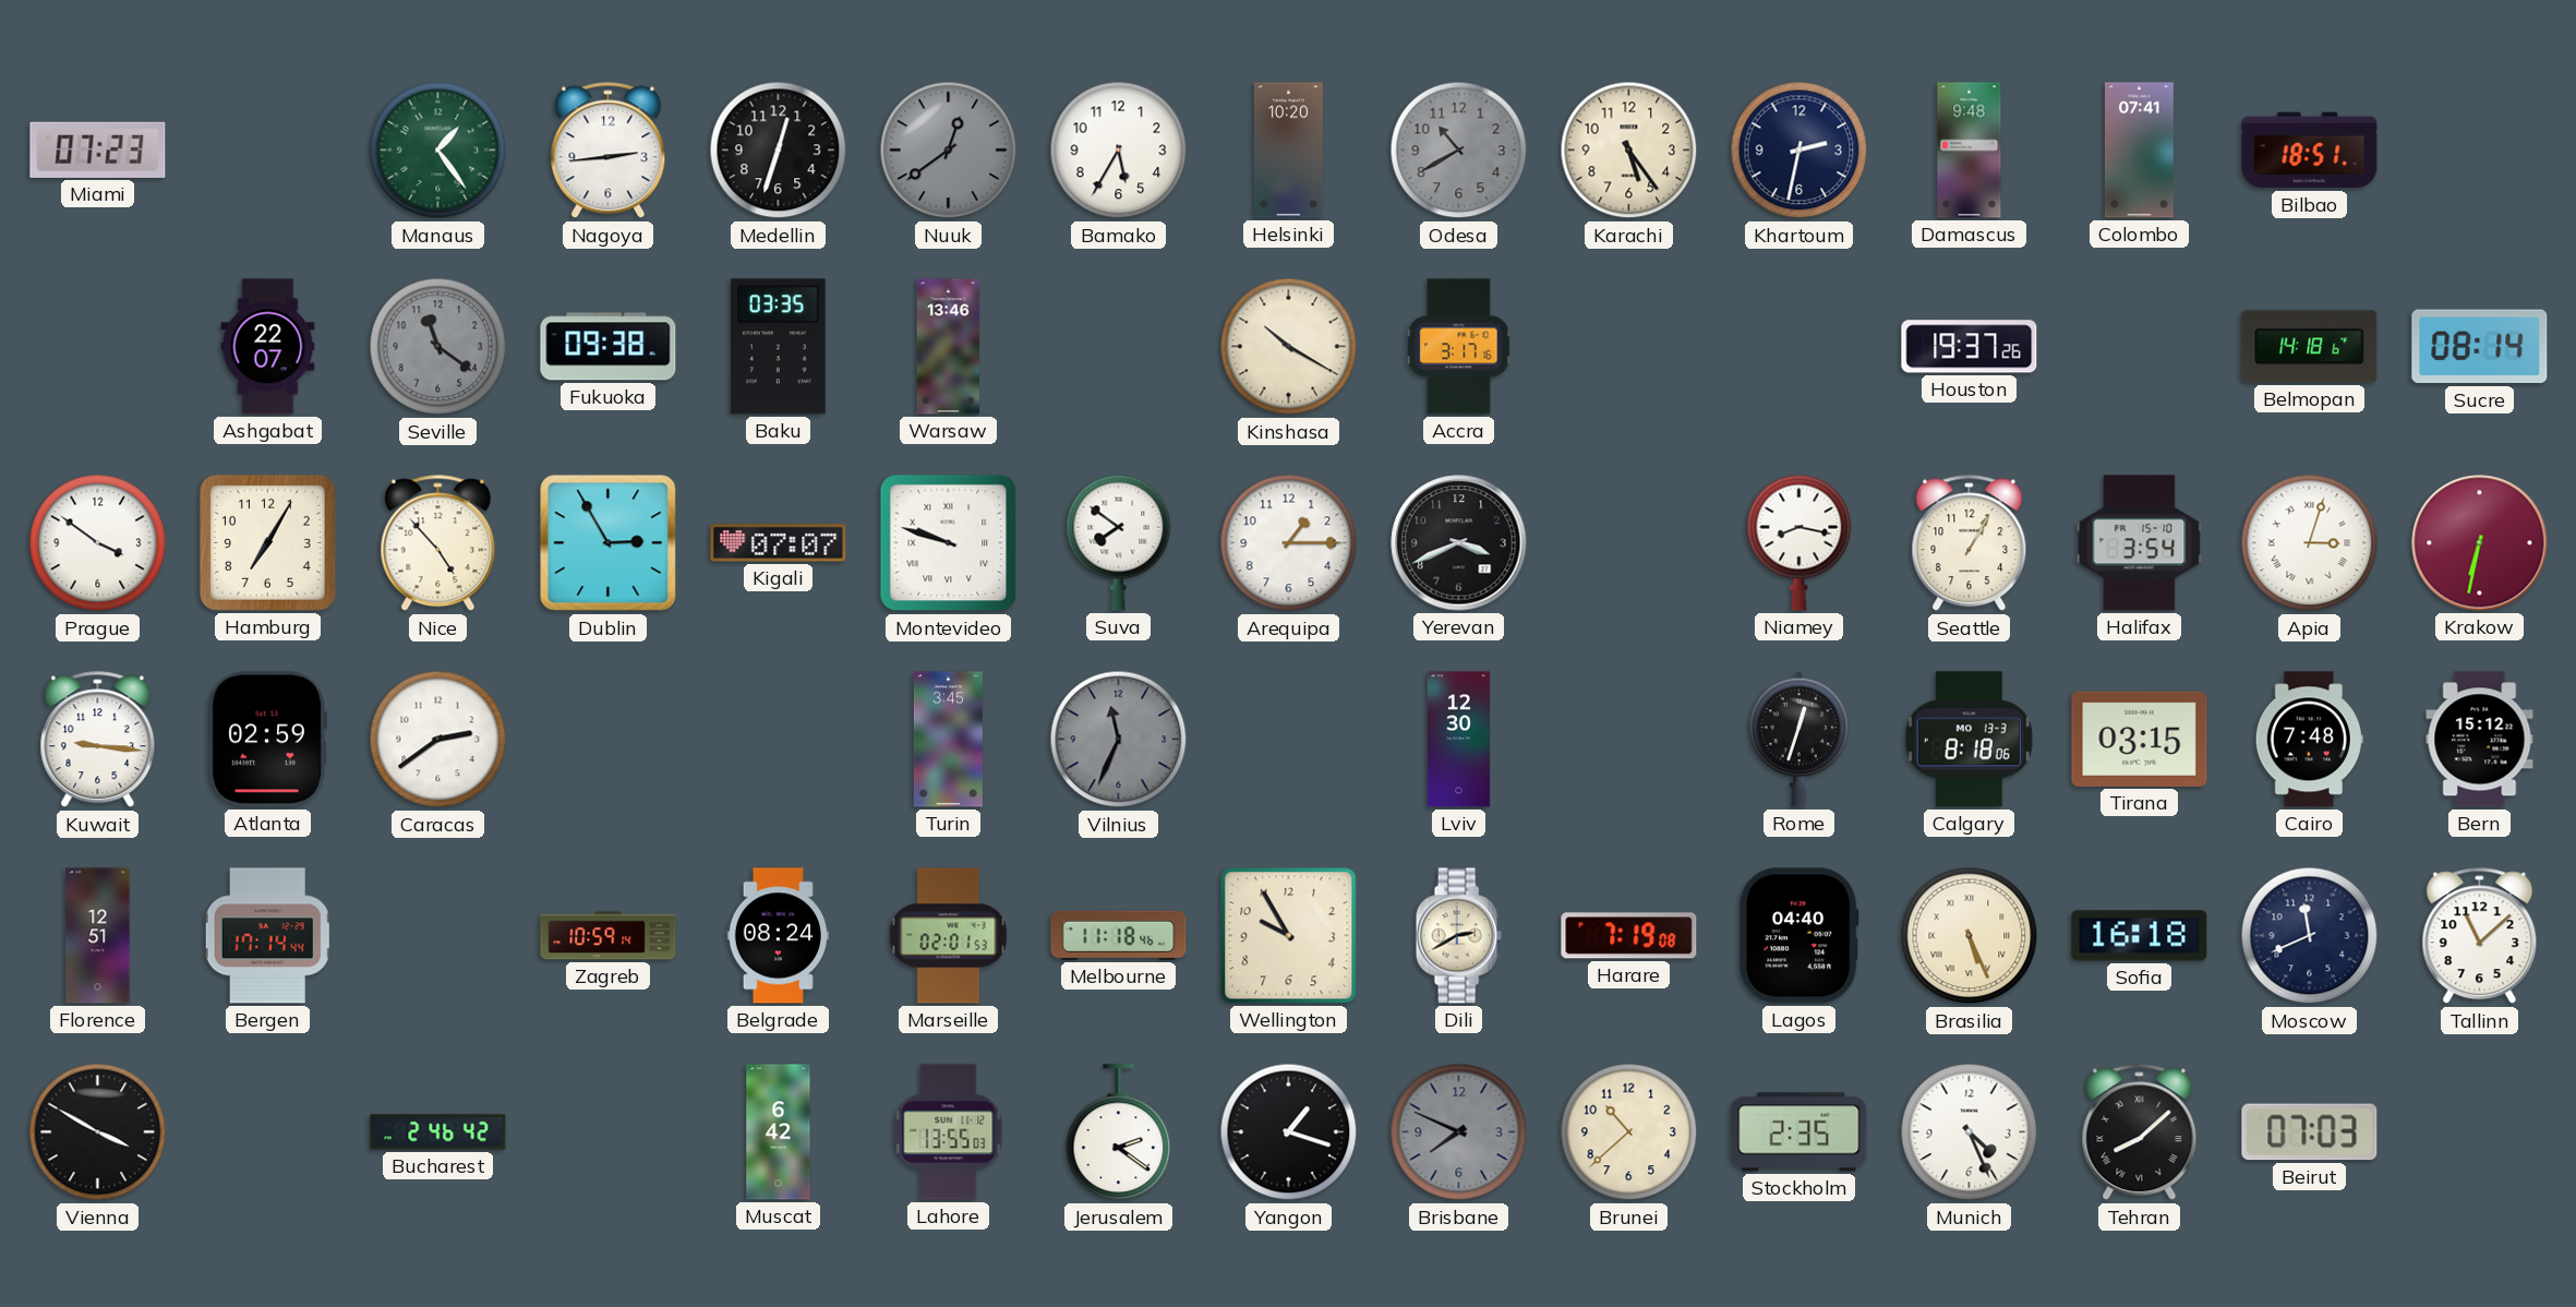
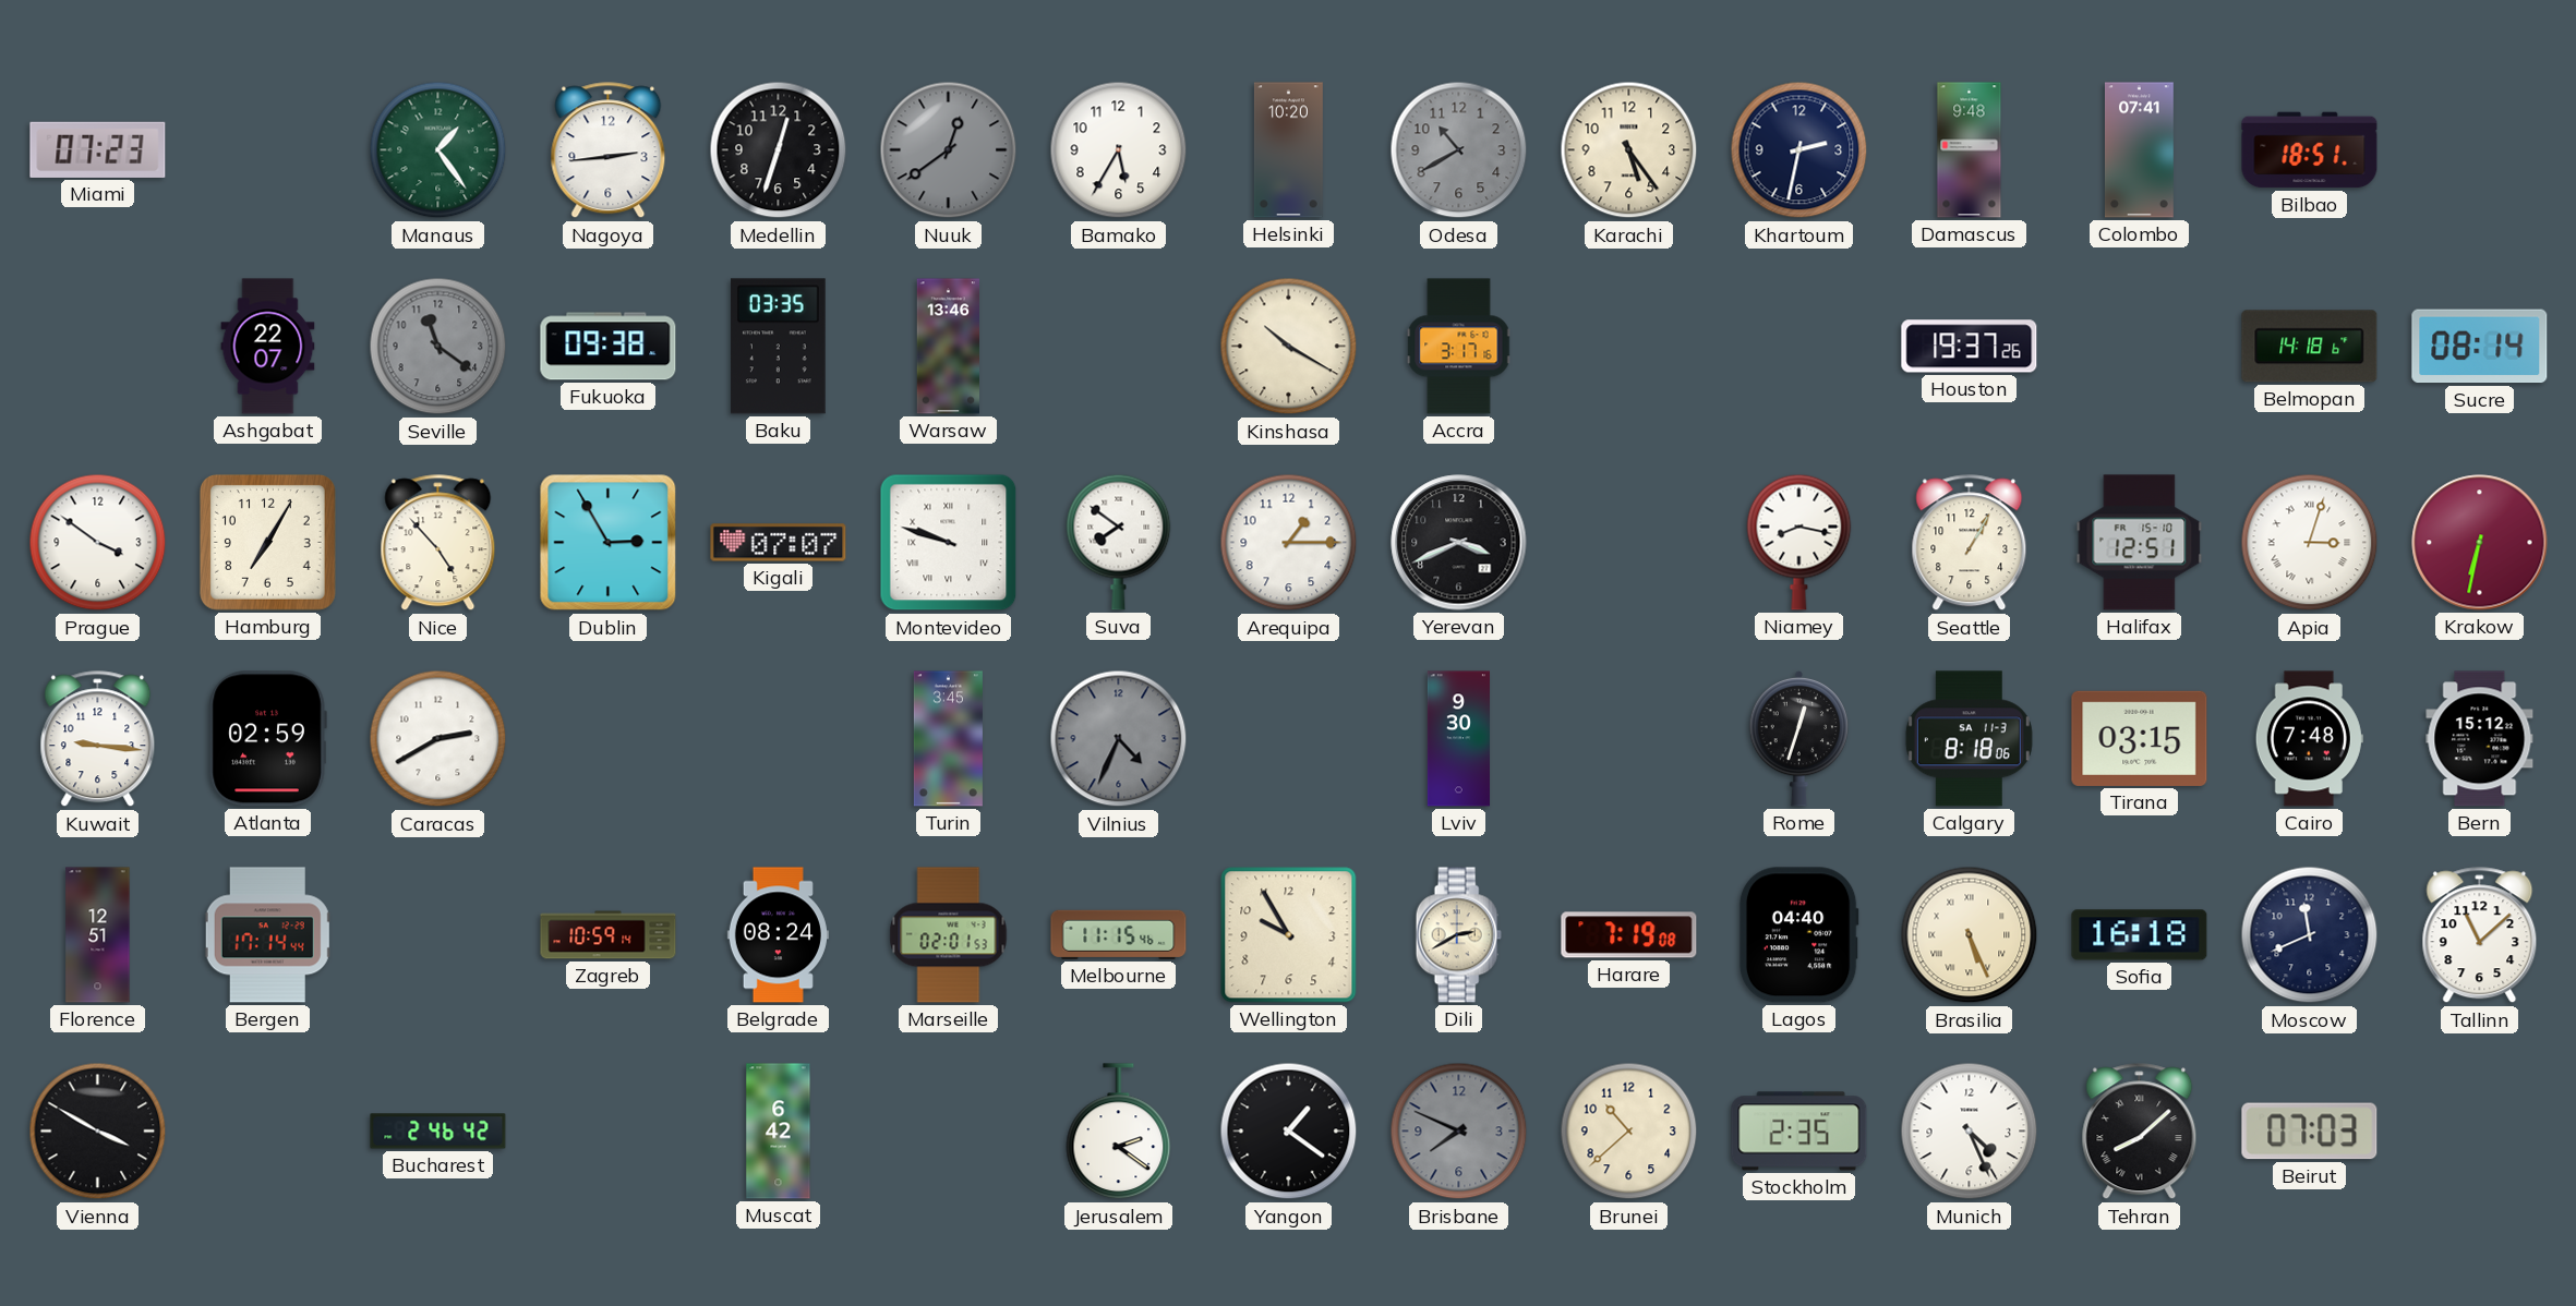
Halifax: 3:54 -> 12:51 (2140, 543)
Caracas: 2:39 -> 2:40 (438, 739)
Vilnius: 11:34 -> 4:34 (1119, 739)
Lviv: 12:30 -> 9:30 (1458, 739)
Calgary date: MO 13-3 -> SA 11-3 (1969, 739)
Melbourne: 11:18 -> 11:15 (1119, 934)
Lahore: 13:55 -> none (949, 1132)
Yangon: 1:18 -> 1:21 (1289, 1132)
